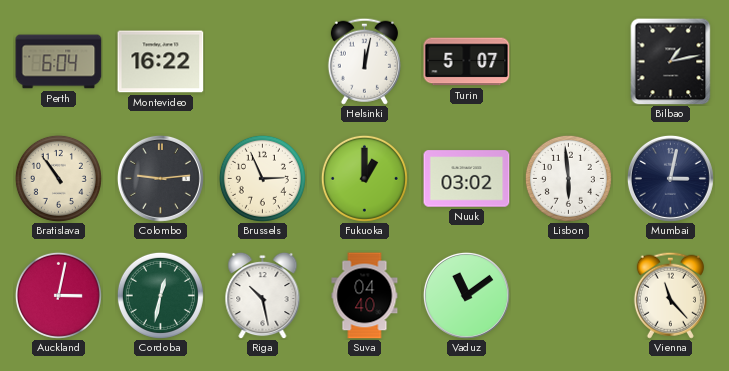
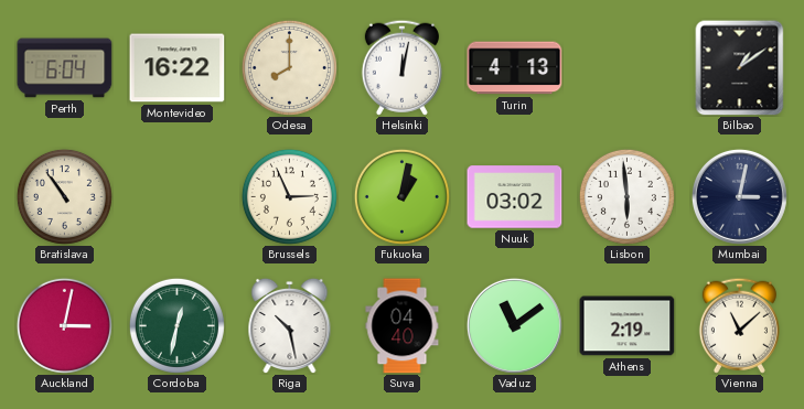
Odesa: none -> 8:00 (289, 67)
Turin: 5:07 -> 4:13 (515, 68)
Bilbao: 1:13 -> 1:09 (740, 67)
Colombo: 9:14 -> none (160, 178)
Fukuoka: 1:00 -> 1:02 (401, 196)
Athens: none -> 2:19 (628, 326)
Vienna: 11:23 -> 11:08 (739, 325)
